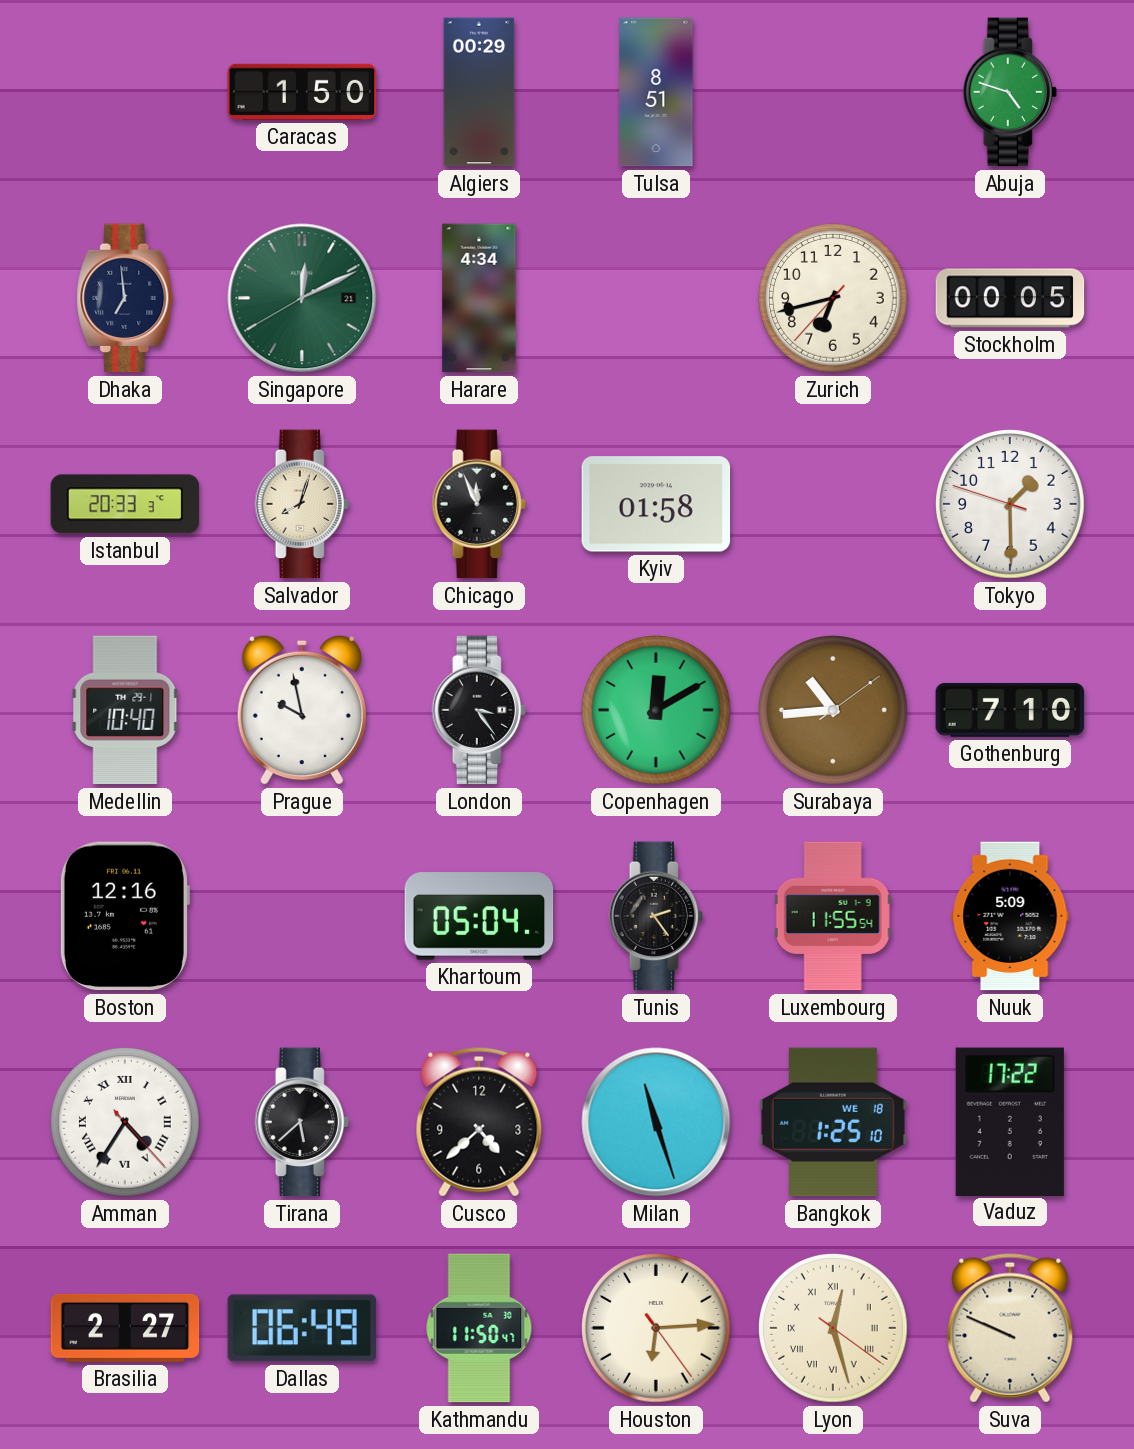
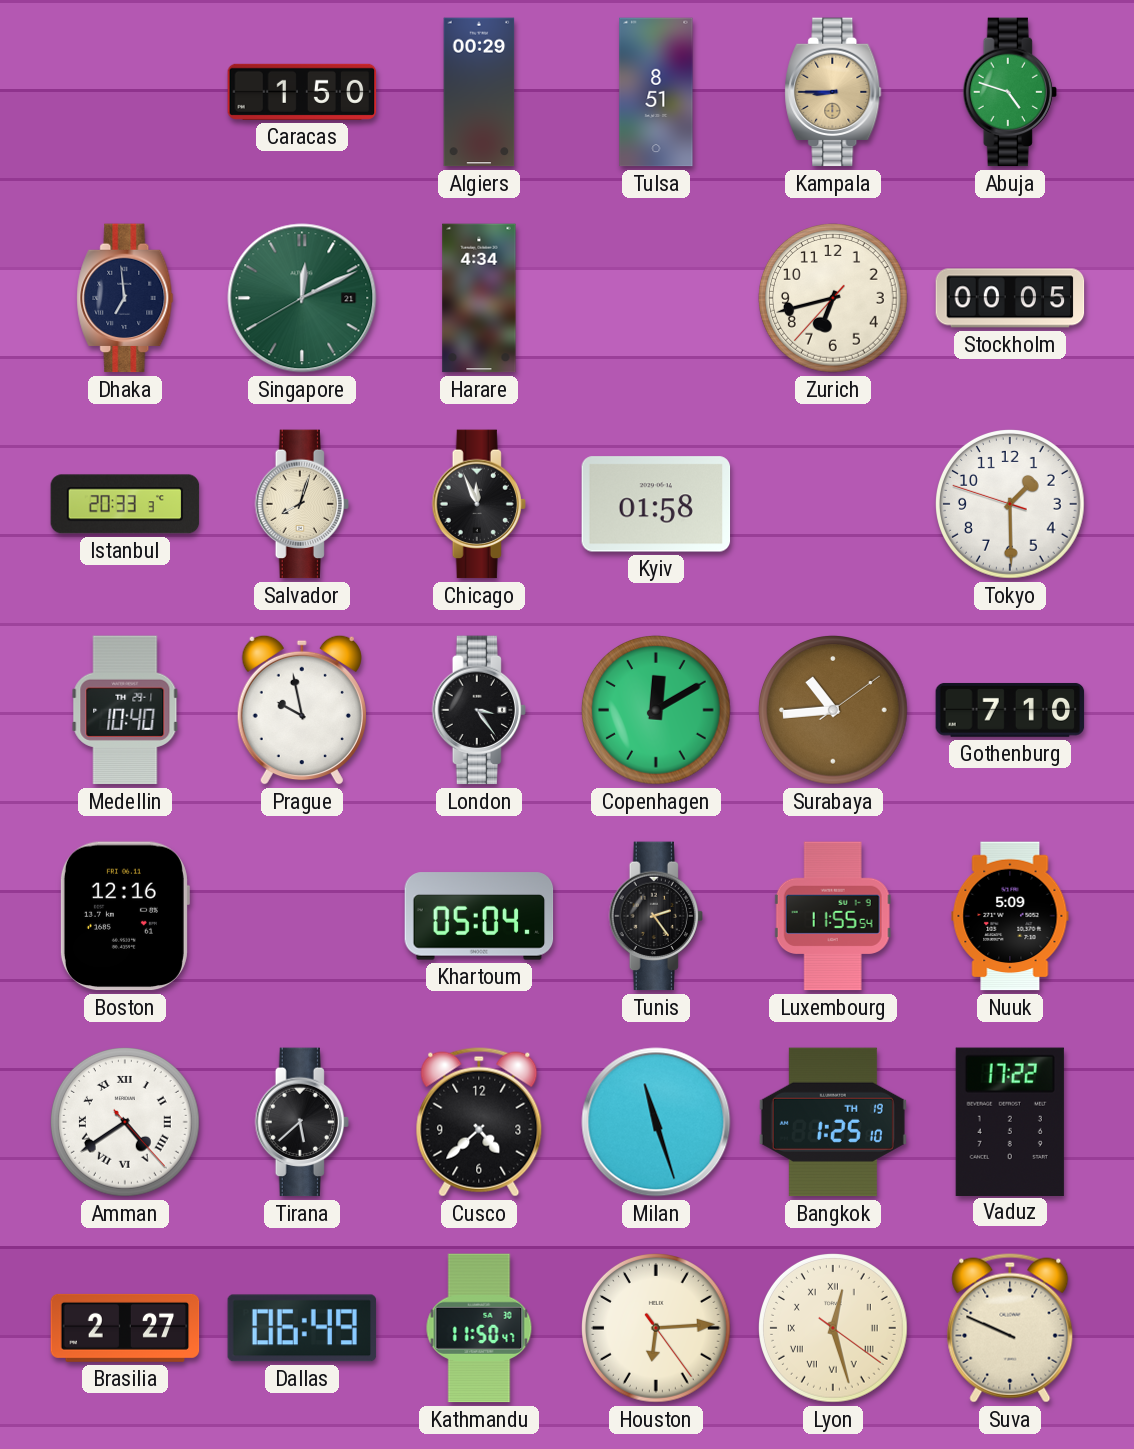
Kampala: none -> 8:45 (833, 92)
Amman: 4:35 -> 4:39 (126, 1123)
Bangkok date: WE 18 -> TH 19 (833, 1122)
